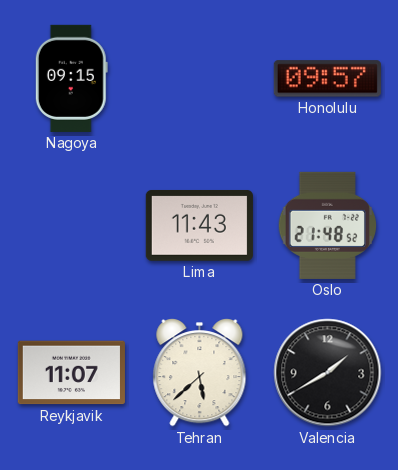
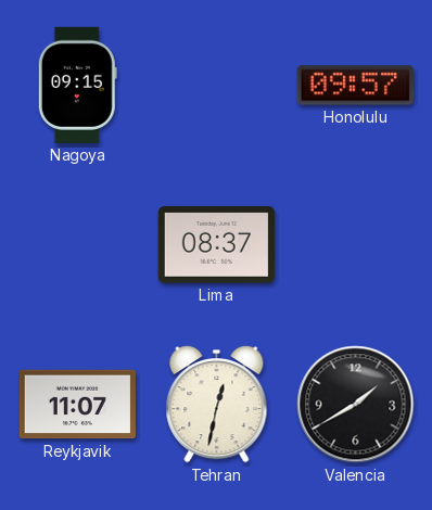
Lima: 11:43 -> 08:37 (216, 244)
Oslo: 21:48 -> none (327, 225)
Tehran: 5:38 -> 12:32 (217, 405)
